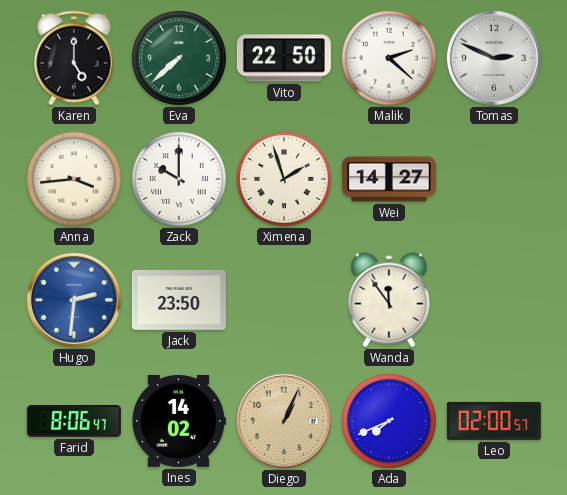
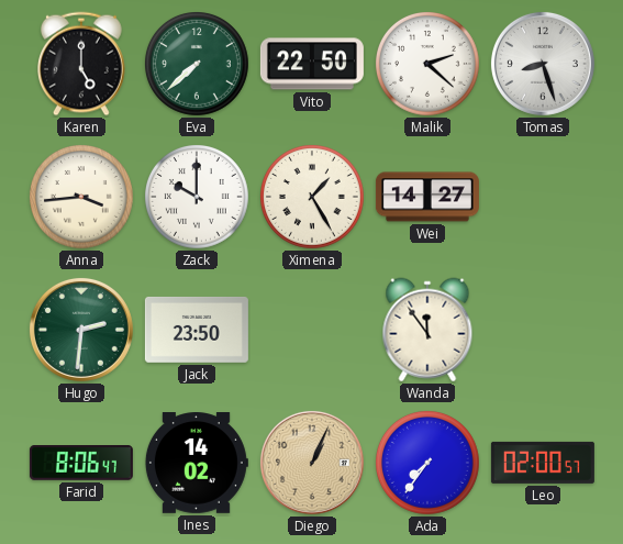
Tomas: 2:49 -> 8:27 (543, 64)
Ximena: 1:57 -> 1:25 (313, 198)
Hugo dial: blue -> green (81, 330)
Ada: 7:41 -> 7:36 (429, 464)
